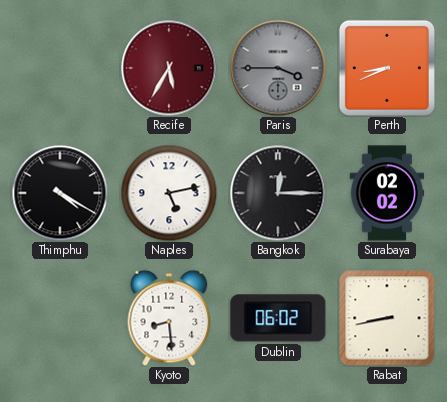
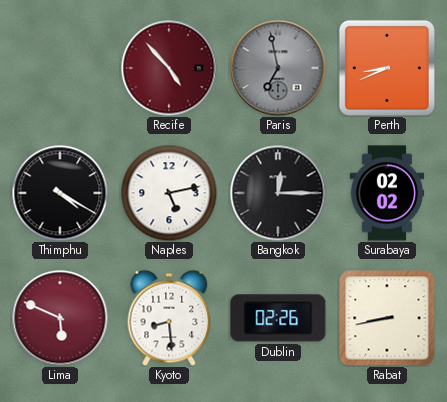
Recife: 5:35 -> 4:53 (169, 68)
Paris: 3:45 -> 6:58 (278, 68)
Lima: none -> 5:49 (60, 318)
Dublin: 06:02 -> 02:26 (278, 318)
